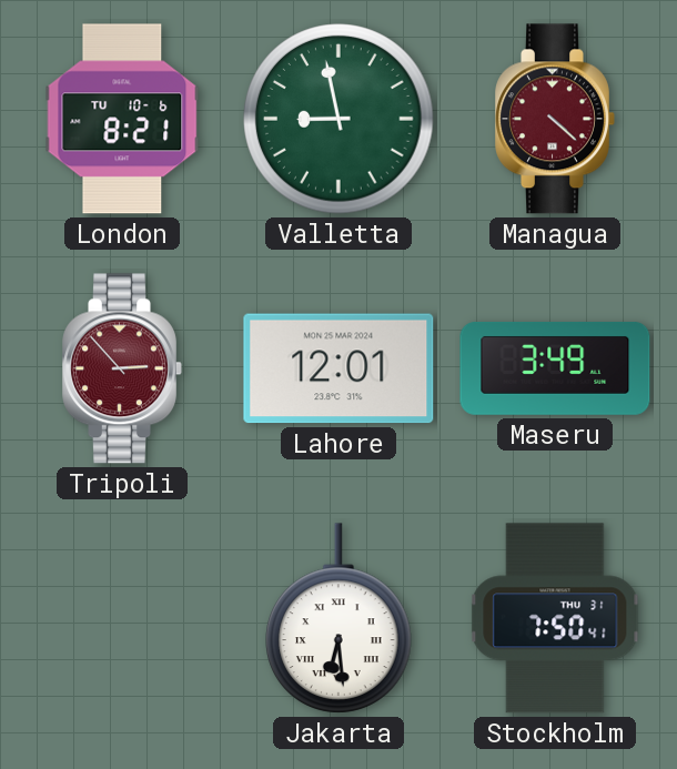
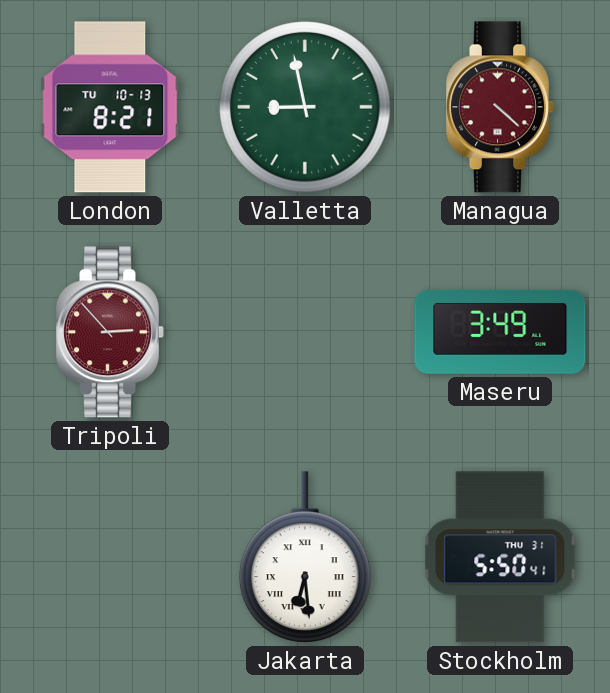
London date: TU 10-6 -> TU 10-13 (110, 107)
Lahore: 12:01 -> none (338, 368)
Stockholm: 7:50 -> 5:50 (500, 557)
